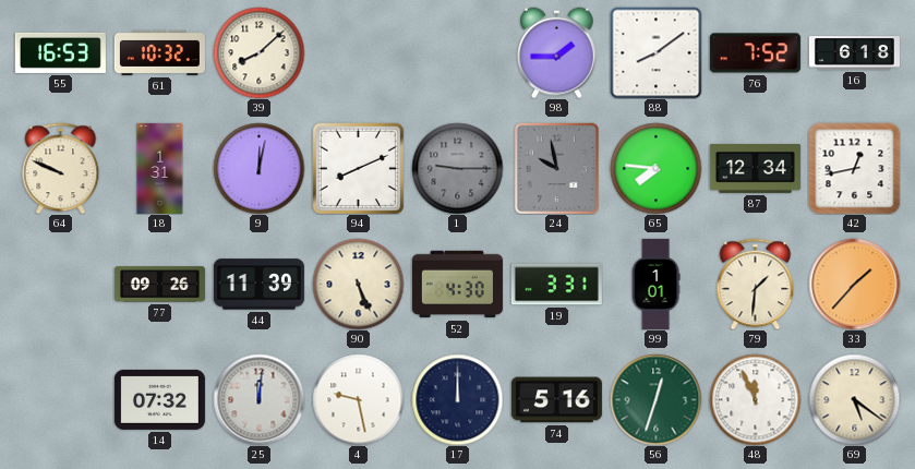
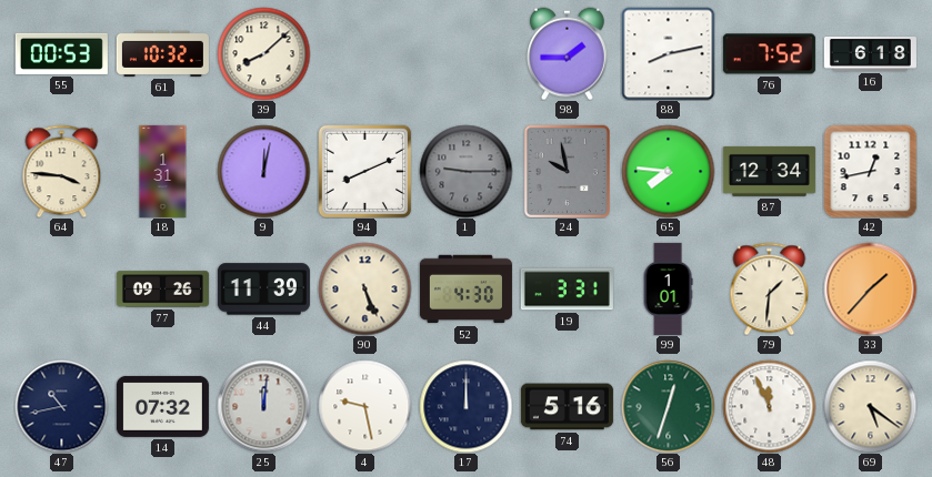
55: 16:53 -> 00:53 (61, 53)
88: 8:09 -> 8:13 (668, 53)
64: 9:49 -> 3:46 (62, 171)
47: none -> 10:43 (61, 406)
